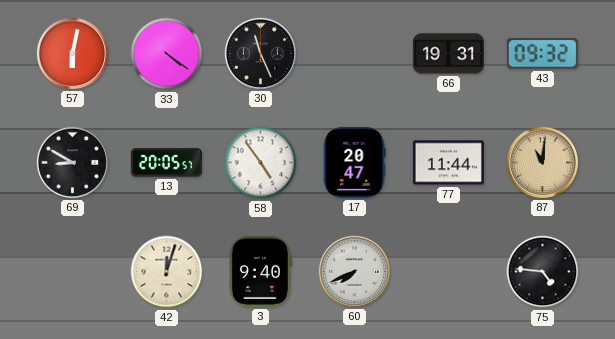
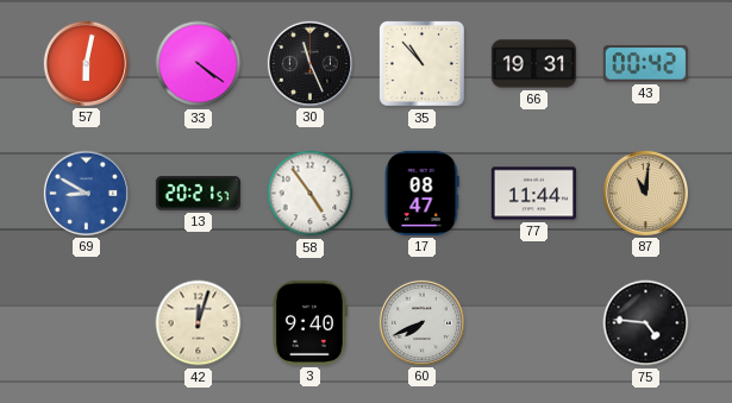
35: none -> 10:53 (423, 64)
43: 09:32 -> 00:42 (645, 64)
69 dial: black -> blue (86, 193)
13: 20:05 -> 20:21 (198, 194)
17: 20:47 -> 08:47 (421, 193)
